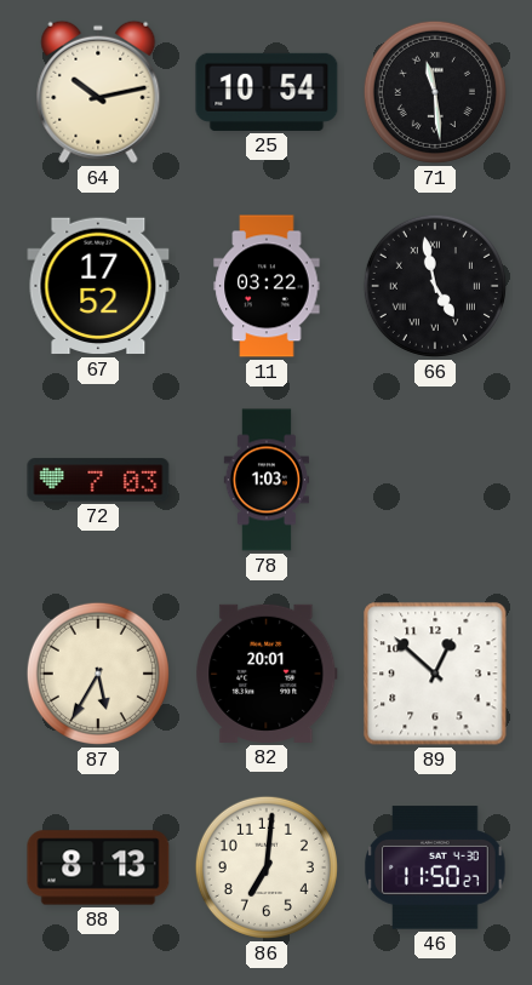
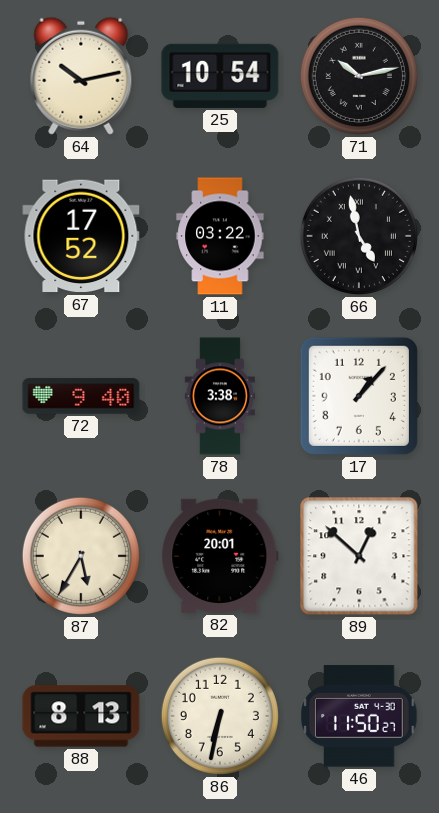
71: 11:29 -> 10:13 (359, 76)
72: 7:03 -> 9:40 (81, 396)
78: 1:03 -> 3:38 (219, 396)
17: none -> 1:07 (359, 396)
86: 7:01 -> 6:32 (220, 716)
